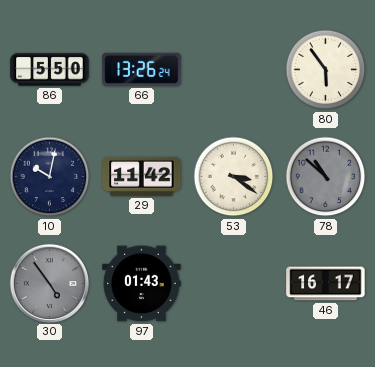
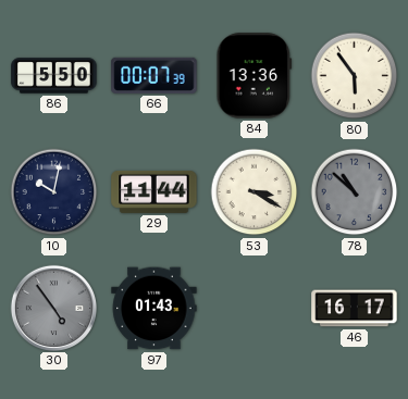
66: 13:26 -> 00:07 (154, 75)
84: none -> 13:36 (255, 76)
29: 11:42 -> 11:44 (154, 191)
53: 3:21 -> 3:20 (255, 192)
